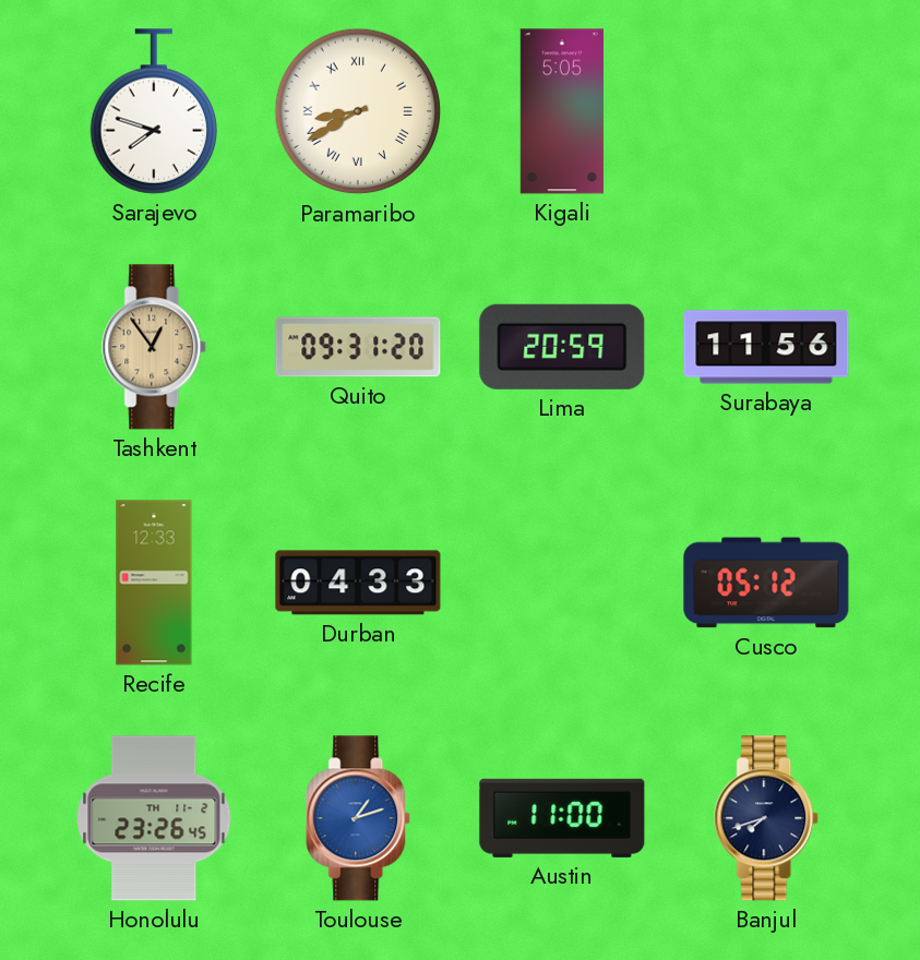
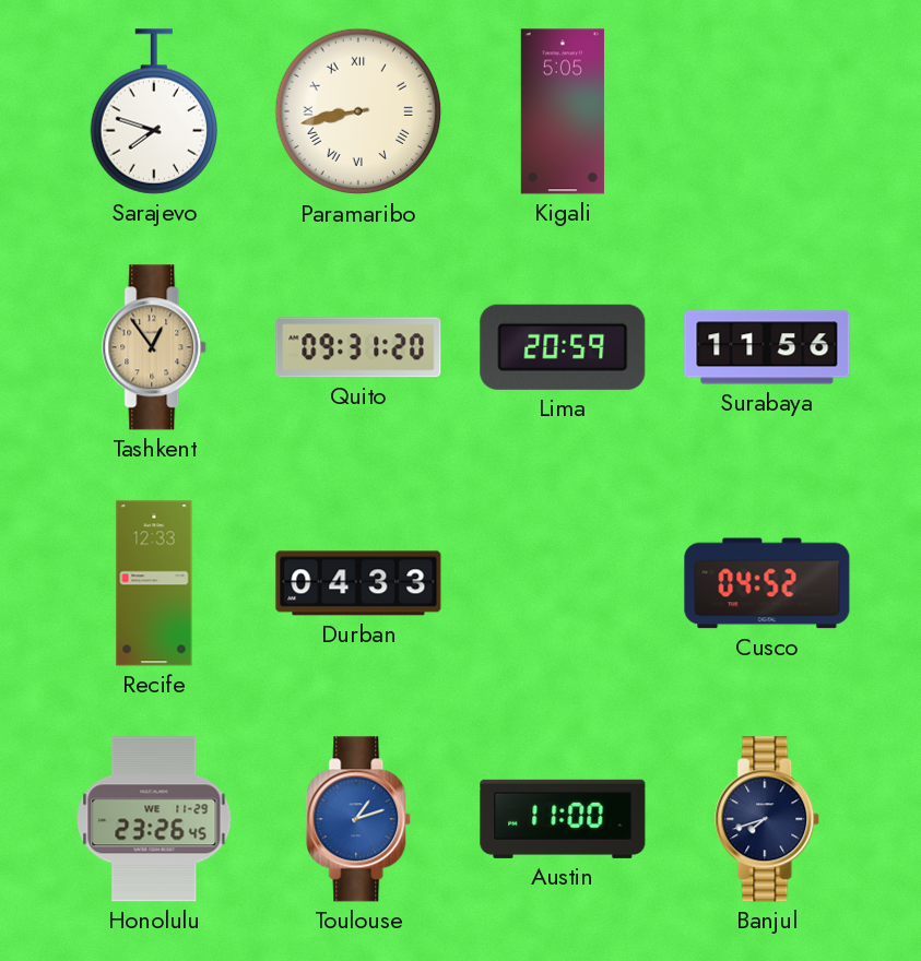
Paramaribo: 8:40 -> 8:43 (358, 111)
Cusco: 05:12 -> 04:52 (767, 583)
Honolulu date: TH 11-2 -> WE 11-29 (154, 819)
